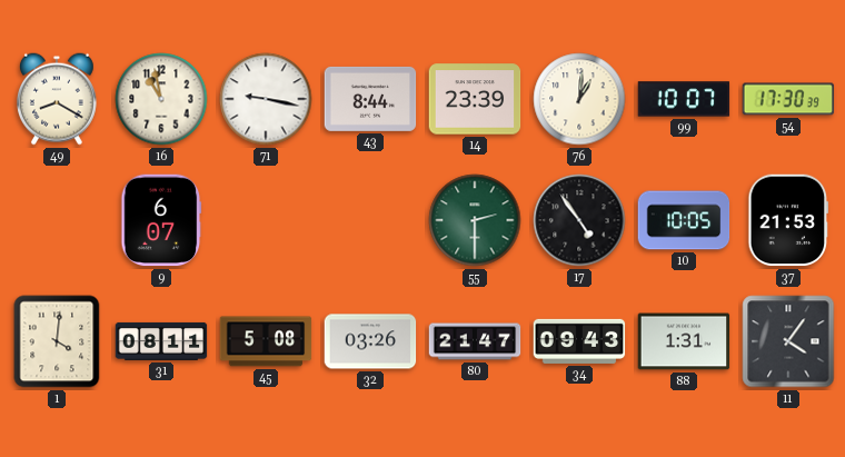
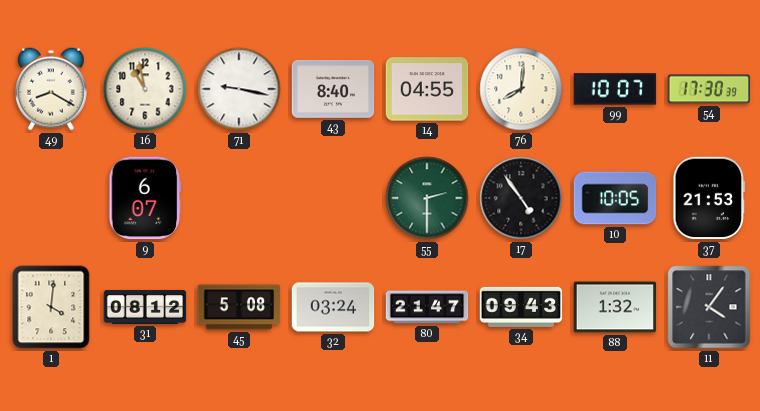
43: 8:44 -> 8:40 (333, 89)
14: 23:39 -> 04:55 (427, 89)
76: 1:01 -> 8:01 (521, 89)
31: 08:11 -> 08:12 (145, 307)
32: 03:26 -> 03:24 (333, 307)
88: 1:31 -> 1:32 (615, 307)
